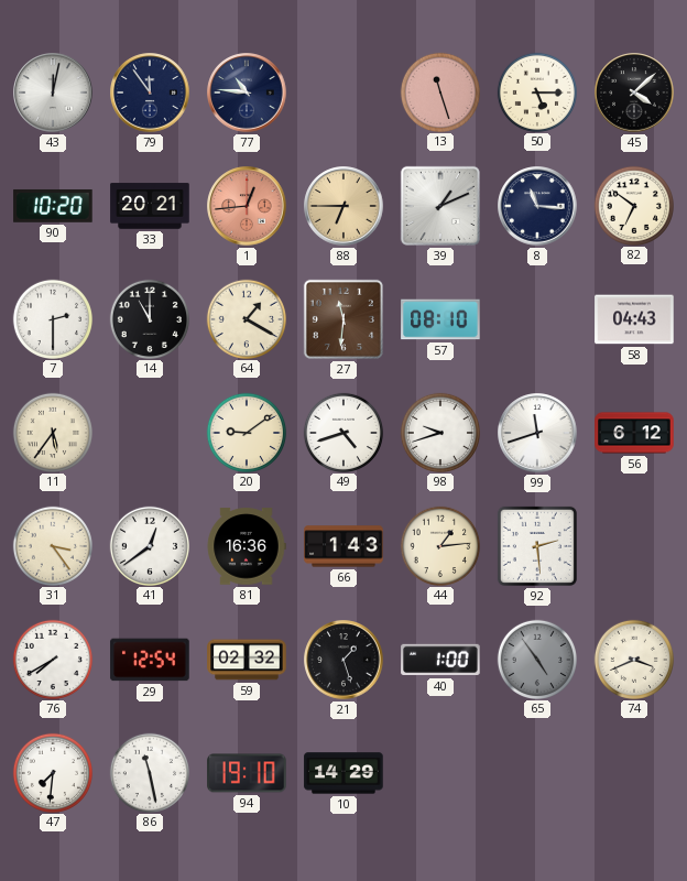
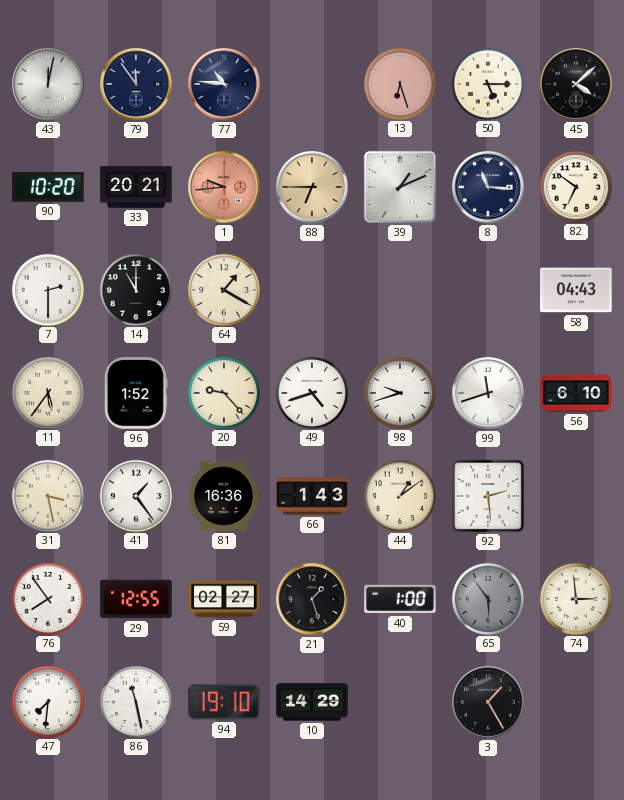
13: 11:27 -> 6:27 (399, 83)
1: 12:44 -> 9:44 (224, 187)
27: 11:31 -> none (343, 319)
57: 08:10 -> none (440, 319)
96: none -> 1:52 (136, 393)
20: 9:09 -> 9:23 (223, 392)
56: 6:12 -> 6:10 (576, 393)
31: 3:24 -> 3:28 (47, 495)
41: 12:39 -> 1:24 (135, 495)
44: 1:14 -> 1:09 (399, 495)
76: 7:40 -> 7:54 (47, 598)
29: 12:54 -> 12:55 (136, 599)
59: 02:32 -> 02:27 (224, 599)
65: 4:54 -> 5:54 (487, 598)
74: 3:41 -> 2:59 (575, 598)
3: none -> 1:25 (488, 702)
